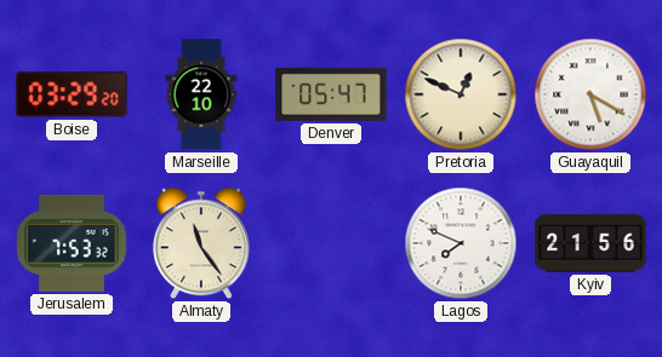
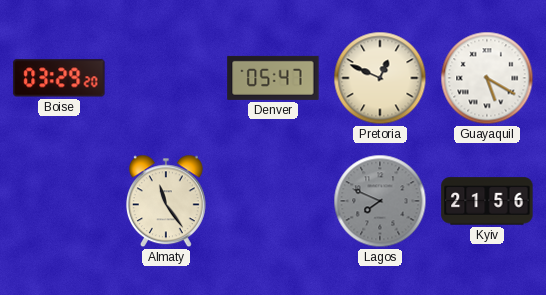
Marseille: 22:10 -> none (201, 94)
Jerusalem: 7:53 -> none (72, 243)
Lagos dial: white -> grey (380, 201)
